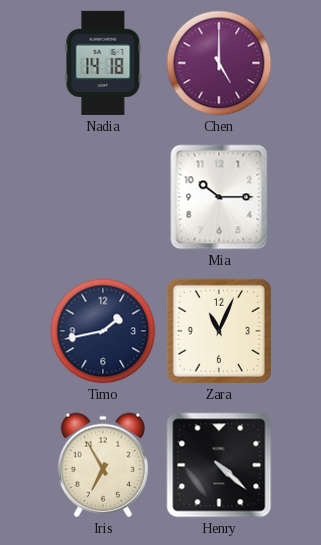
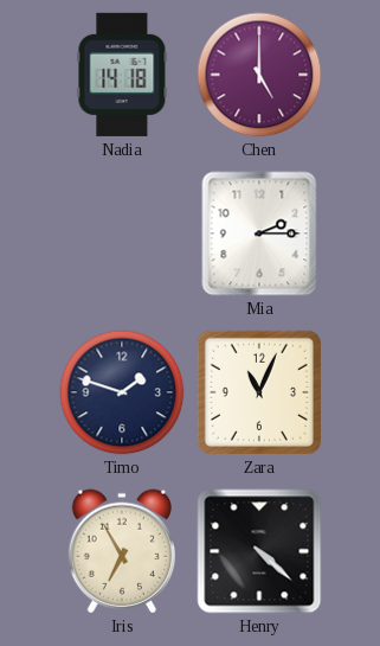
Mia: 10:15 -> 2:15 (259, 234)
Timo: 1:43 -> 1:48 (122, 392)
